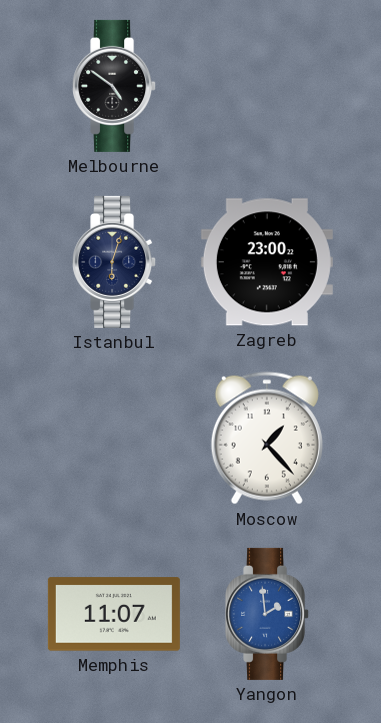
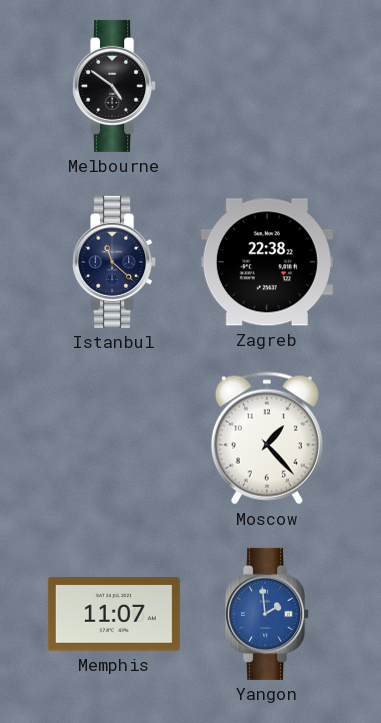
Istanbul: 6:03 -> 11:22 (115, 262)
Zagreb: 23:00 -> 22:38 (267, 262)
